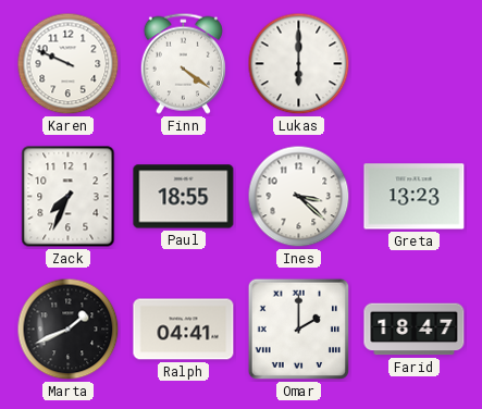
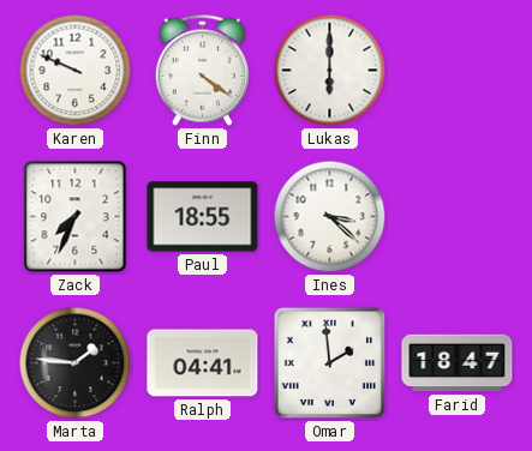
Greta: 13:23 -> none (415, 197)
Marta: 1:41 -> 1:46 (76, 363)
Omar: 2:00 -> 1:59 (329, 362)
